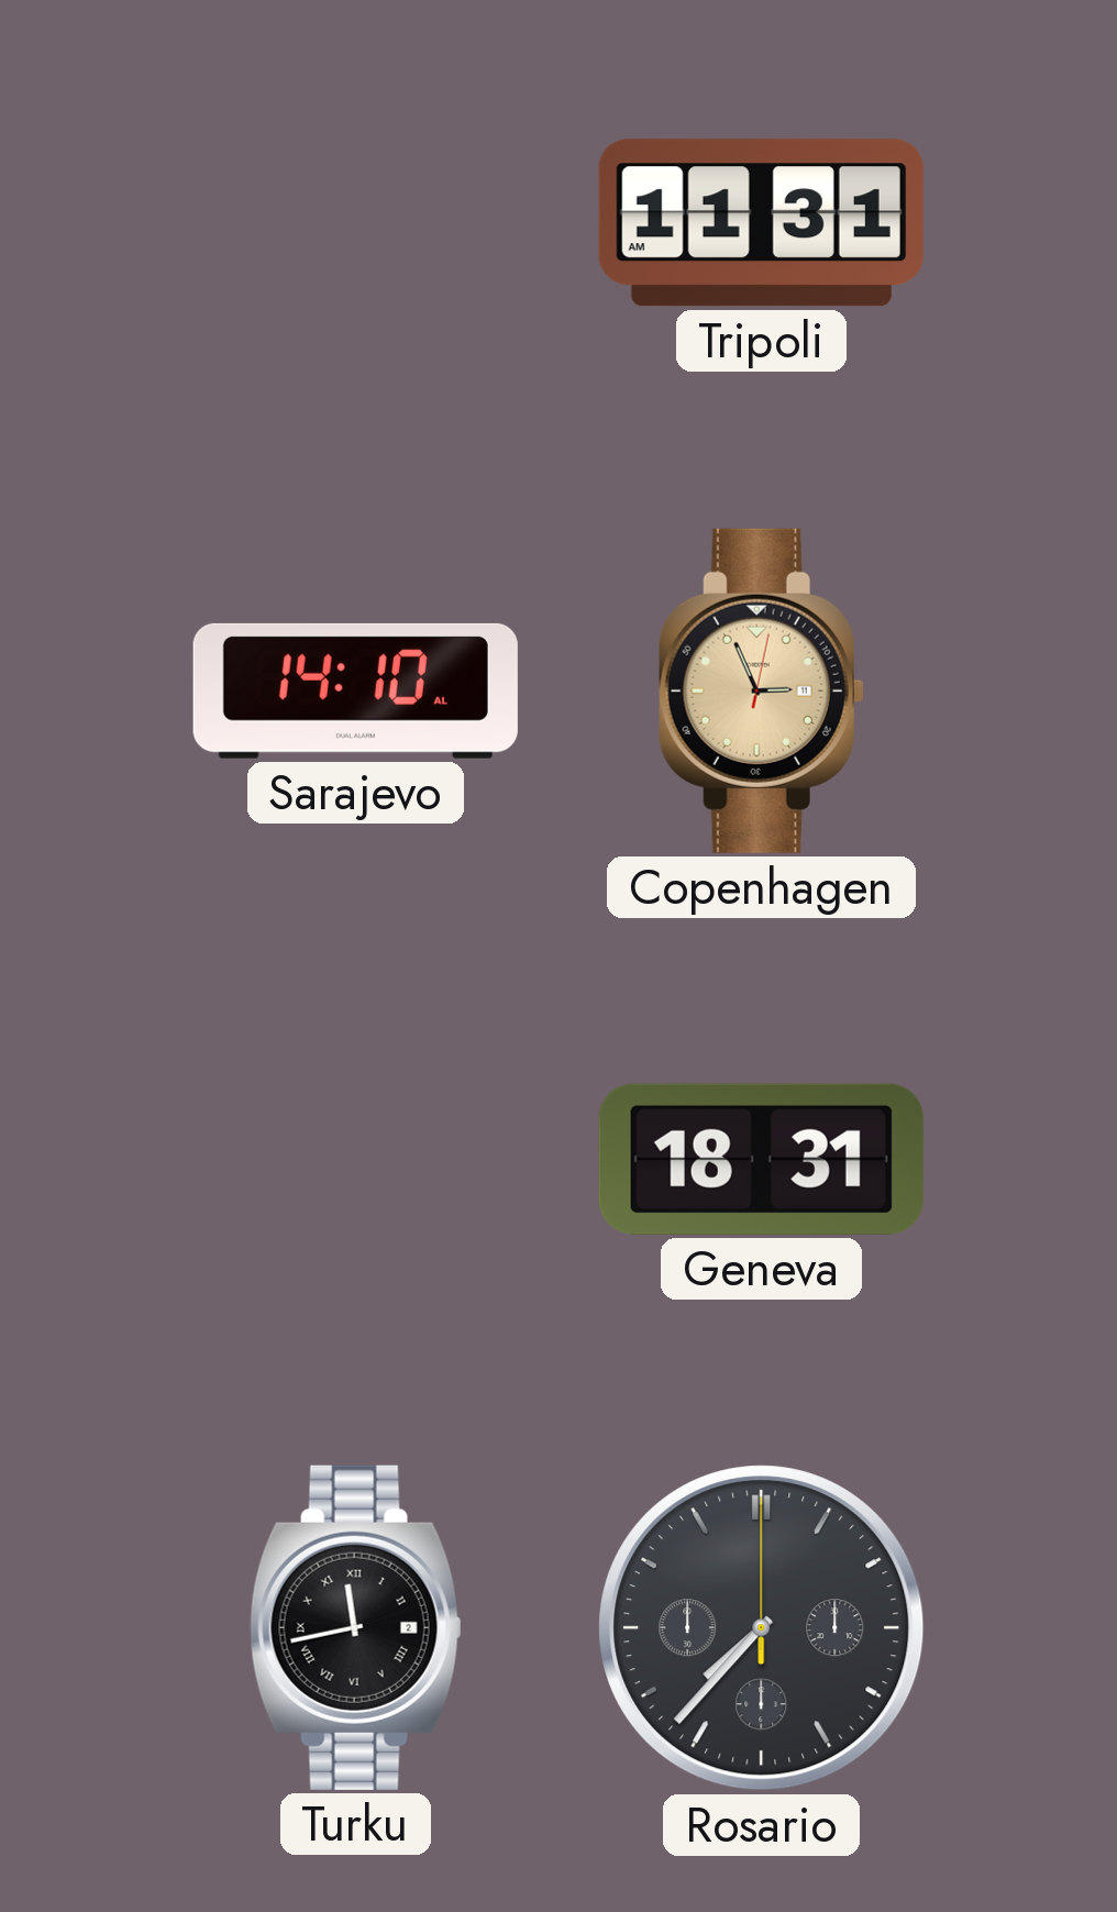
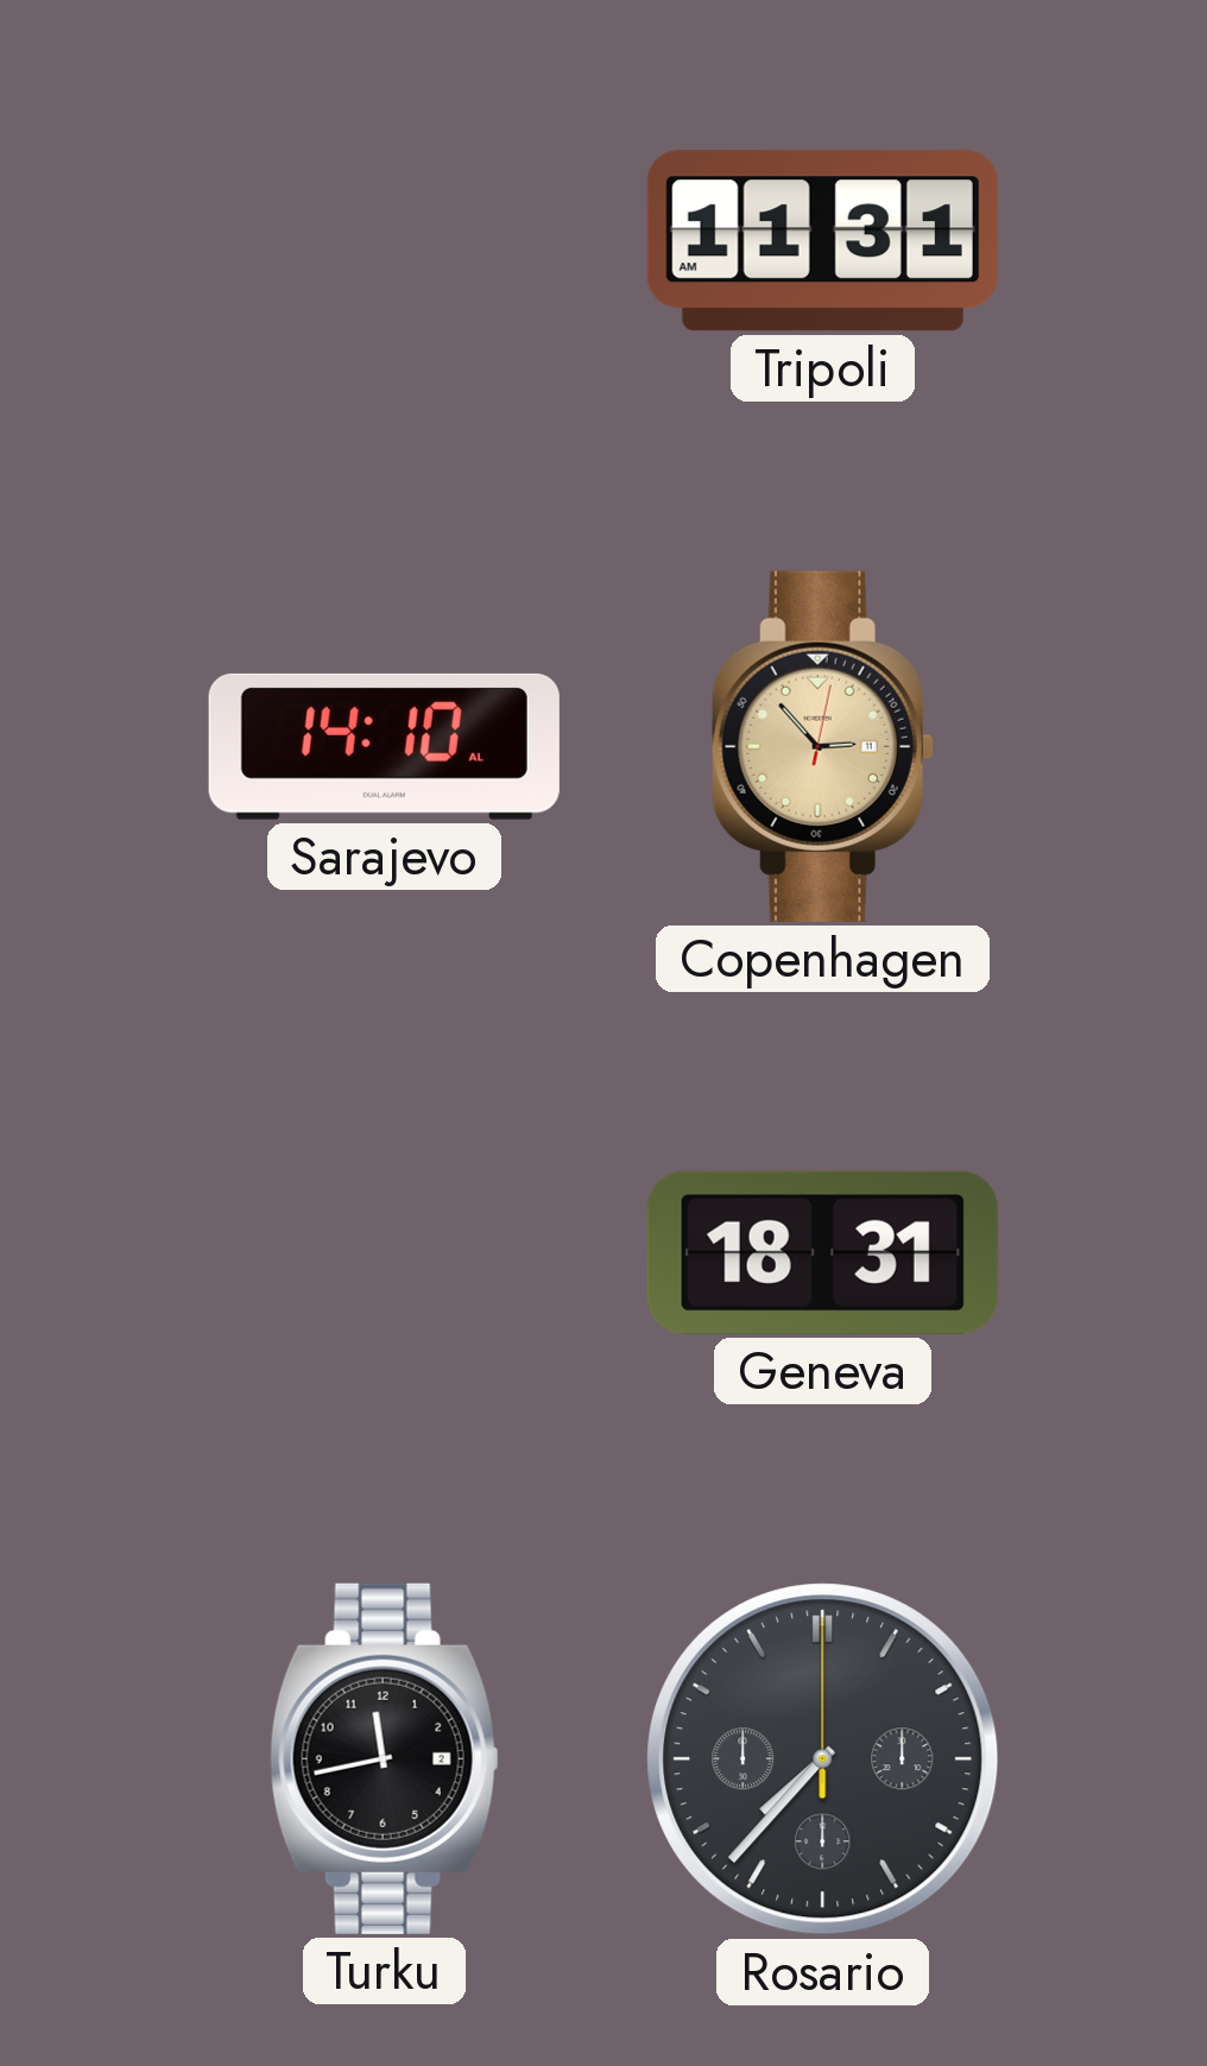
Copenhagen: 2:56 -> 2:53 (822, 746)
Turku numerals: Roman -> Arabic (385, 1758)
